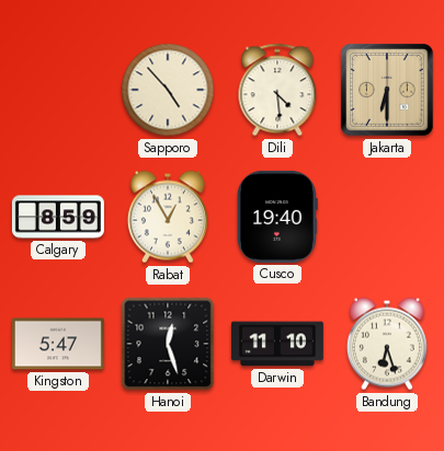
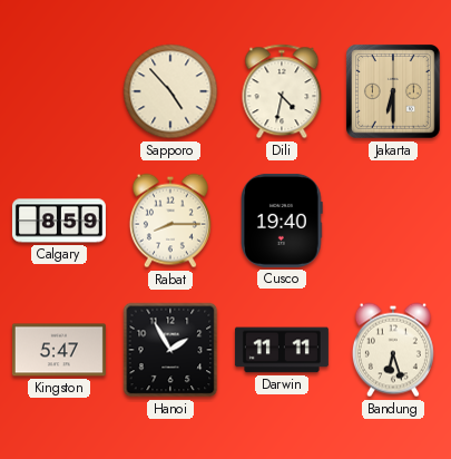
Dili: 4:29 -> 4:32 (282, 91)
Rabat: 12:55 -> 8:15 (170, 221)
Hanoi: 12:27 -> 1:55 (170, 350)
Darwin: 11:10 -> 11:11 (282, 350)
